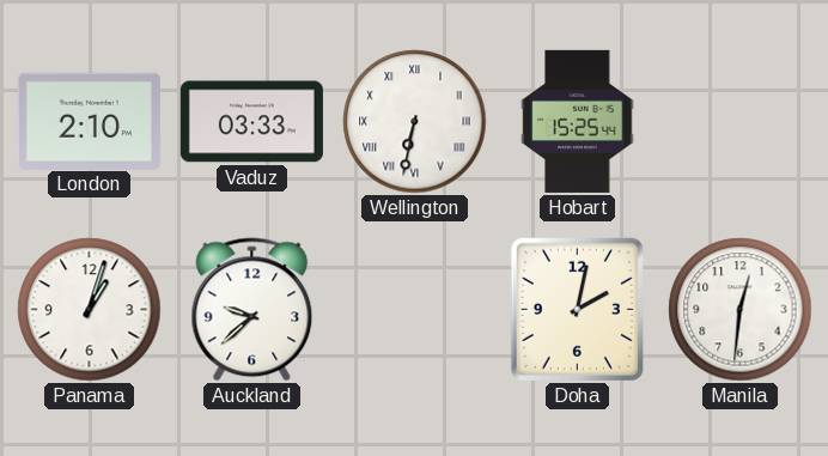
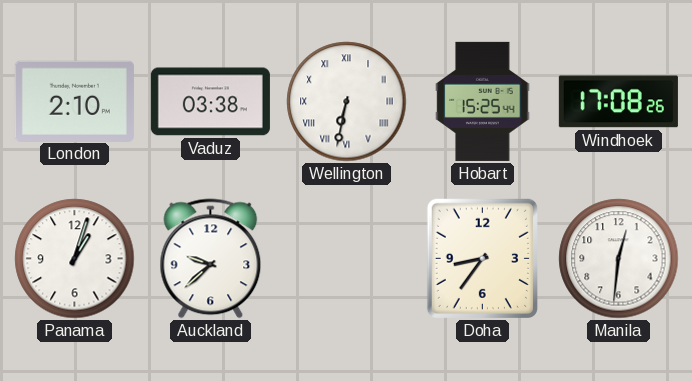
Vaduz: 03:33 -> 03:38 (210, 102)
Windhoek: none -> 17:08 (618, 102)
Doha: 2:02 -> 8:36 (482, 258)
